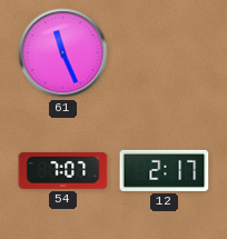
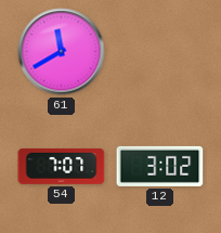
61: 11:26 -> 11:40 (62, 52)
12: 2:17 -> 3:02 (160, 166)
